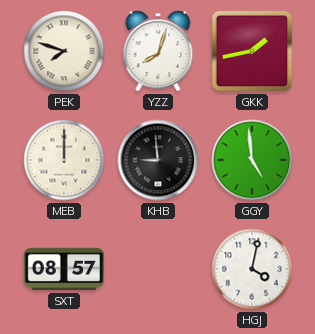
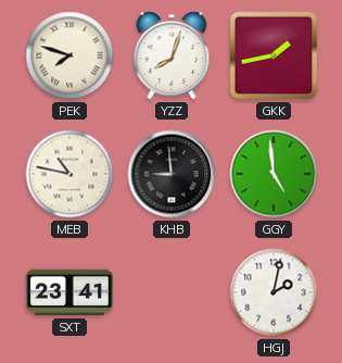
MEB: 12:00 -> 10:47 (69, 174)
SXT: 08:57 -> 23:41 (69, 292)
HGJ: 4:02 -> 2:02 (274, 292)
